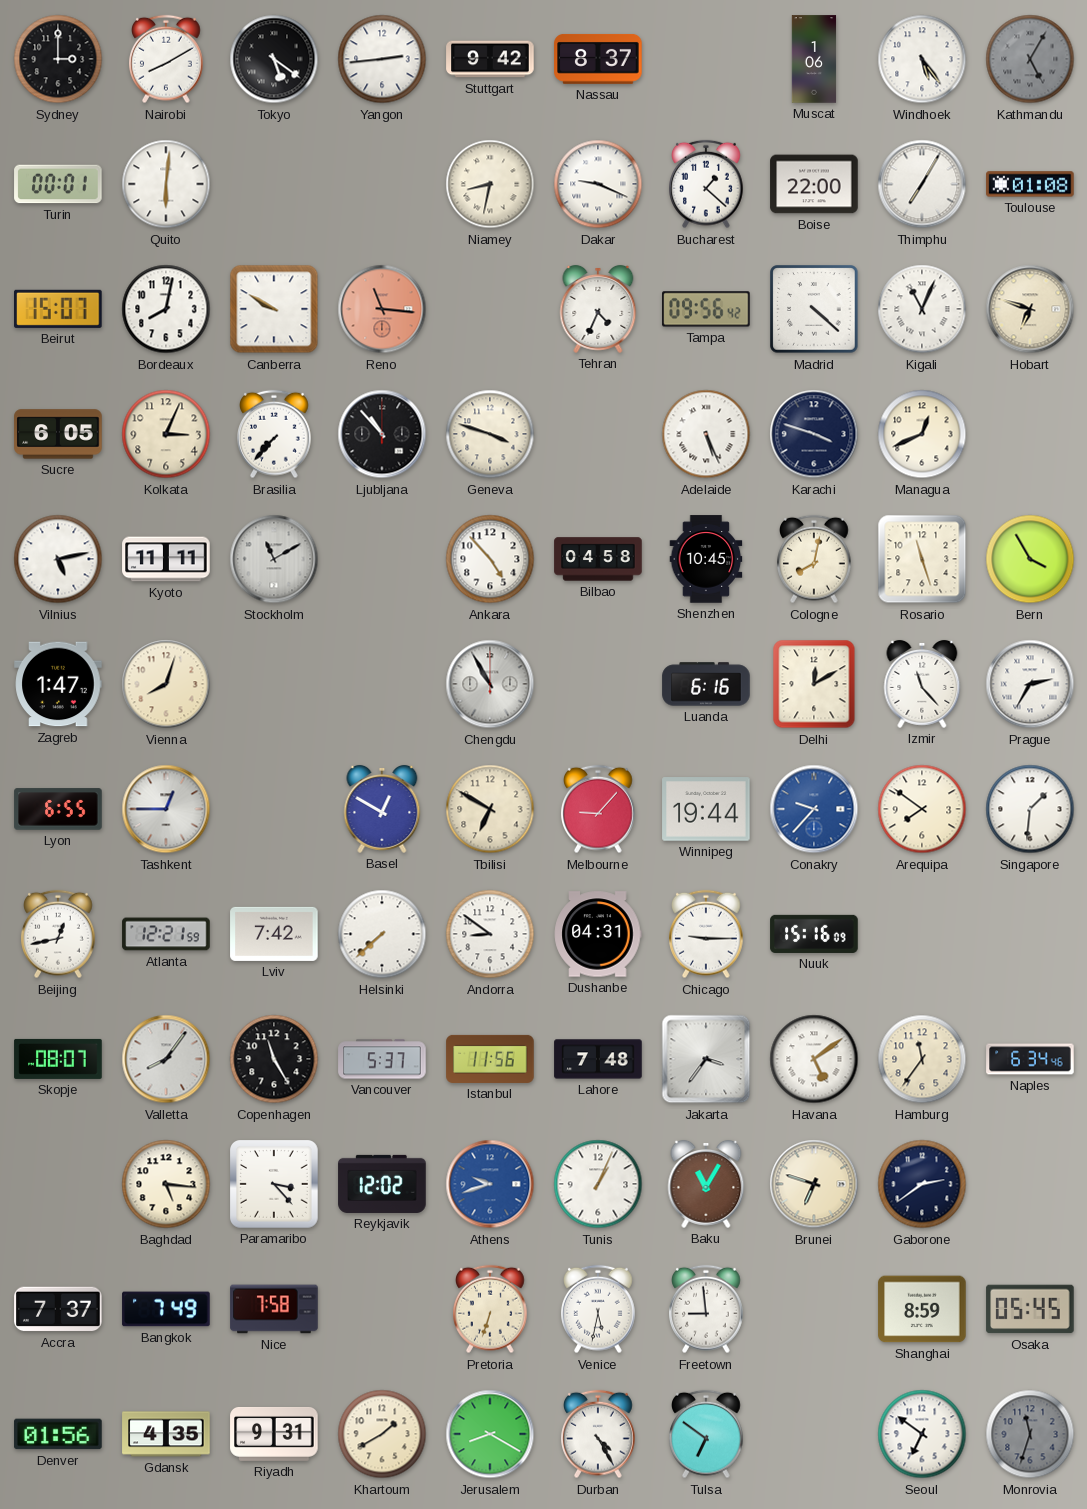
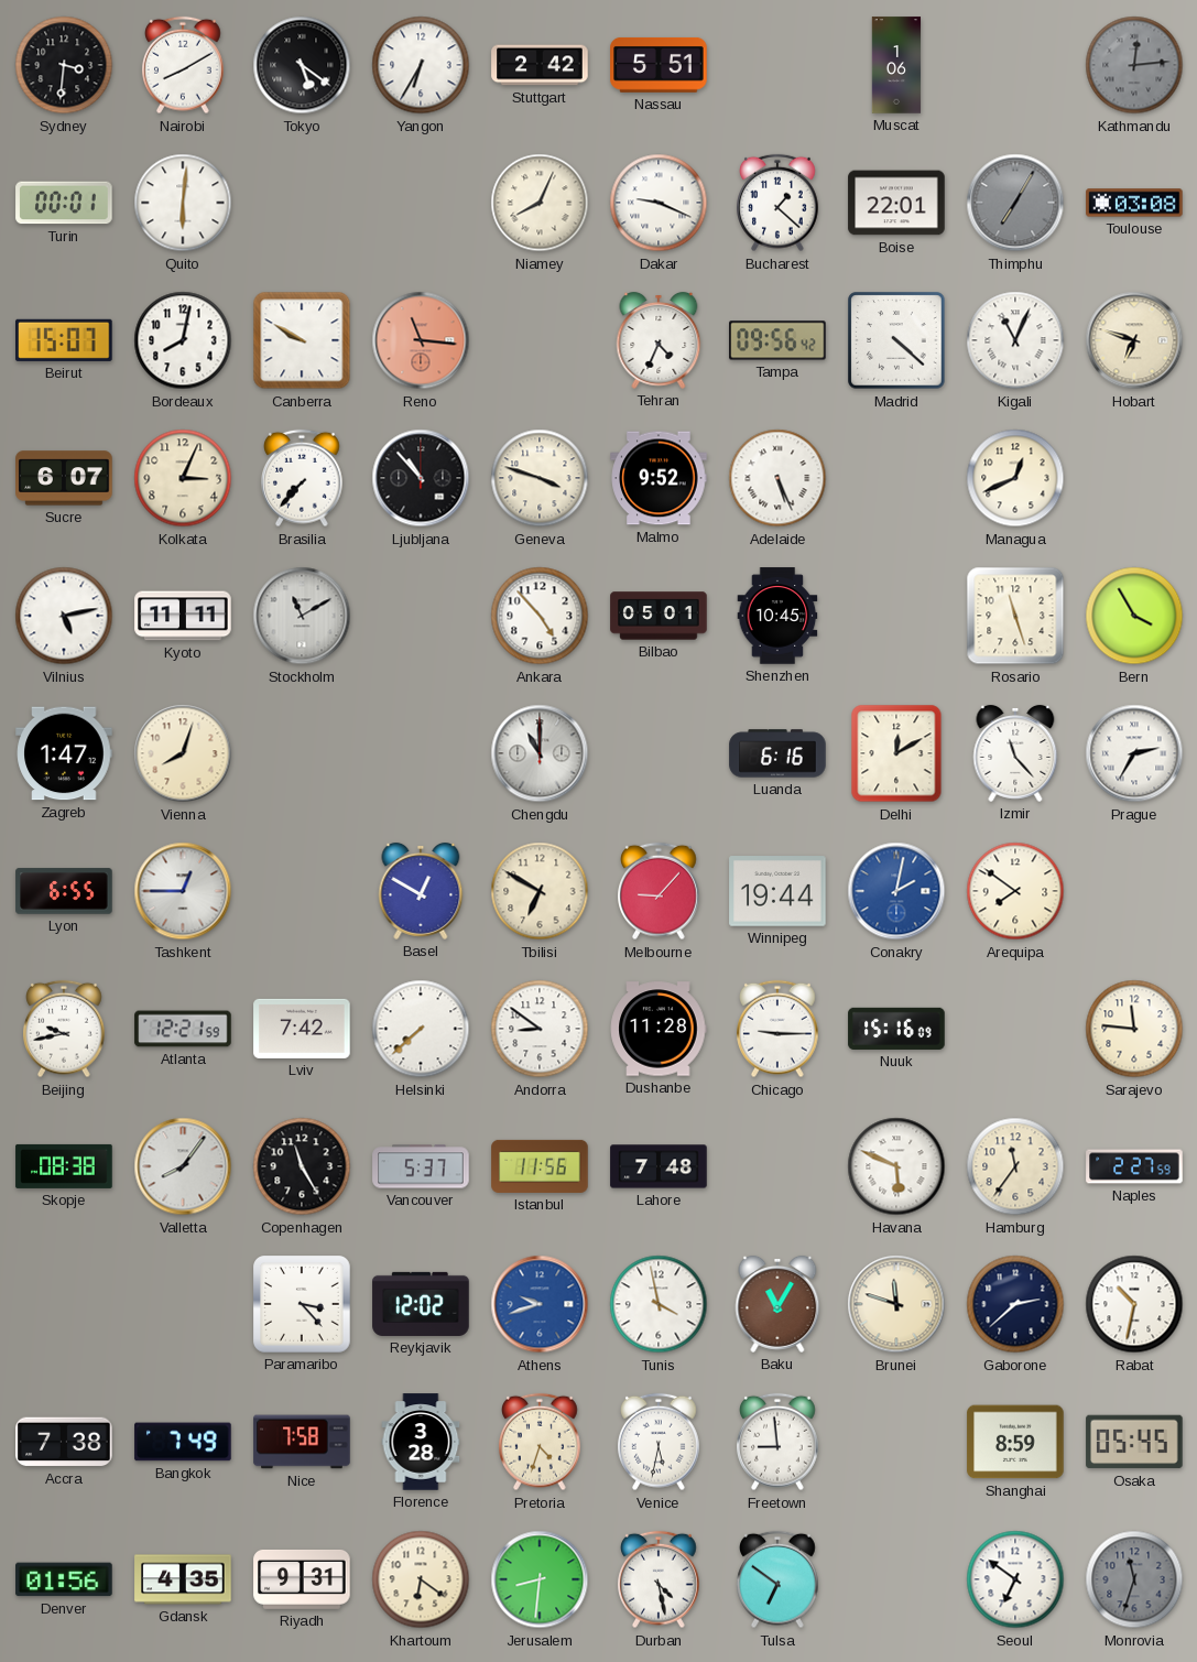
Sydney: 3:00 -> 3:31 (64, 65)
Yangon: 2:44 -> 6:35 (421, 65)
Stuttgart: 9:42 -> 2:42 (540, 65)
Nassau: 8:37 -> 5:51 (659, 65)
Windhoek: 5:24 -> none (922, 59)
Kathmandu: 5:05 -> 12:14 (1134, 65)
Niamey: 8:32 -> 8:04 (540, 203)
Boise: 22:00 -> 22:01 (896, 203)
Thimphu dial: white -> grey (1015, 203)
Toulouse: 01:08 -> 03:08 (1134, 203)
Sucre: 6:05 -> 6:07 (64, 478)
Malmo: none -> 9:52 (659, 478)
Karachi: 3:48 -> none (814, 434)
Bilbao: 04:58 -> 05:01 (659, 616)
Cologne: 8:02 -> none (815, 559)
Chengdu: 10:55 -> 11:00 (540, 753)
Conakry: 9:37 -> 2:02 (896, 891)
Singapore: 1:31 -> none (1030, 809)
Beijing: 12:43 -> 9:43 (65, 1029)
Dushanbe: 04:31 -> 11:28 (659, 1029)
Sarajevo: none -> 11:46 (1134, 1029)
Skopje: 08:07 -> 08:38 (64, 1166)
Jakarta: 3:36 -> none (706, 1059)
Havana: 5:09 -> 5:49 (896, 1166)
Naples: 6:34 -> 2:27 (1134, 1166)
Baghdad: 5:16 -> none (166, 1184)
Tunis: 1:04 -> 3:58 (659, 1304)
Brunei: 6:48 -> 11:48 (896, 1304)
Gaborone: 2:39 -> 2:38 (1015, 1304)
Rabat: none -> 10:32 (1134, 1304)
Accra: 7:37 -> 7:38 (64, 1442)
Florence: none -> 3:28 (421, 1442)
Pretoria: 6:33 -> 4:33 (541, 1442)
Khartoum: 1:40 -> 6:21 (421, 1579)
Jerusalem: 8:20 -> 8:31 (540, 1579)
Durban: 4:25 -> 4:28 (660, 1579)
